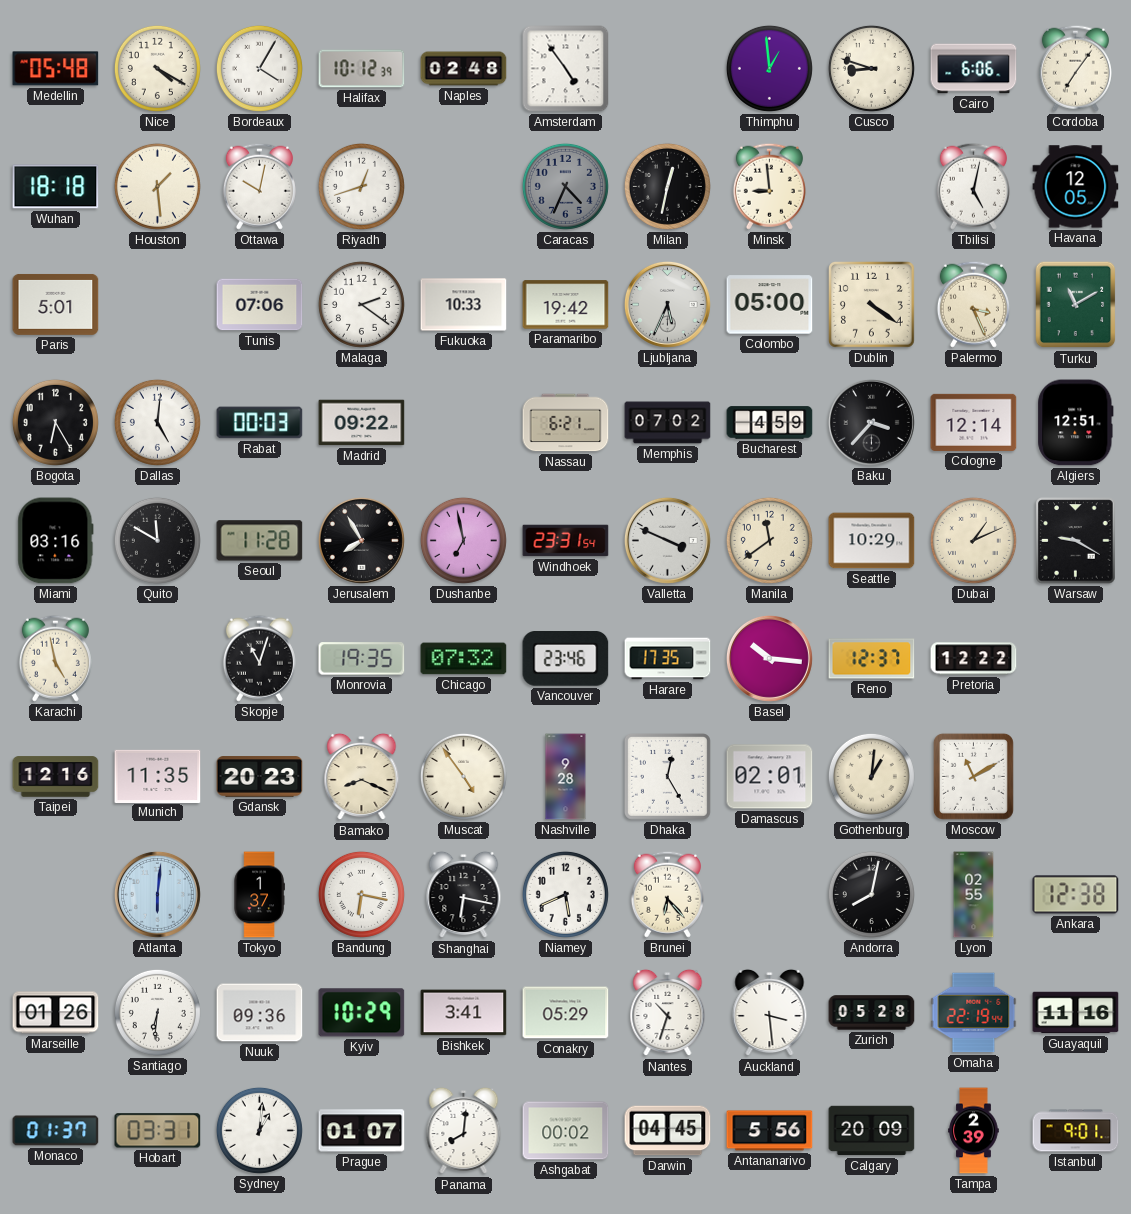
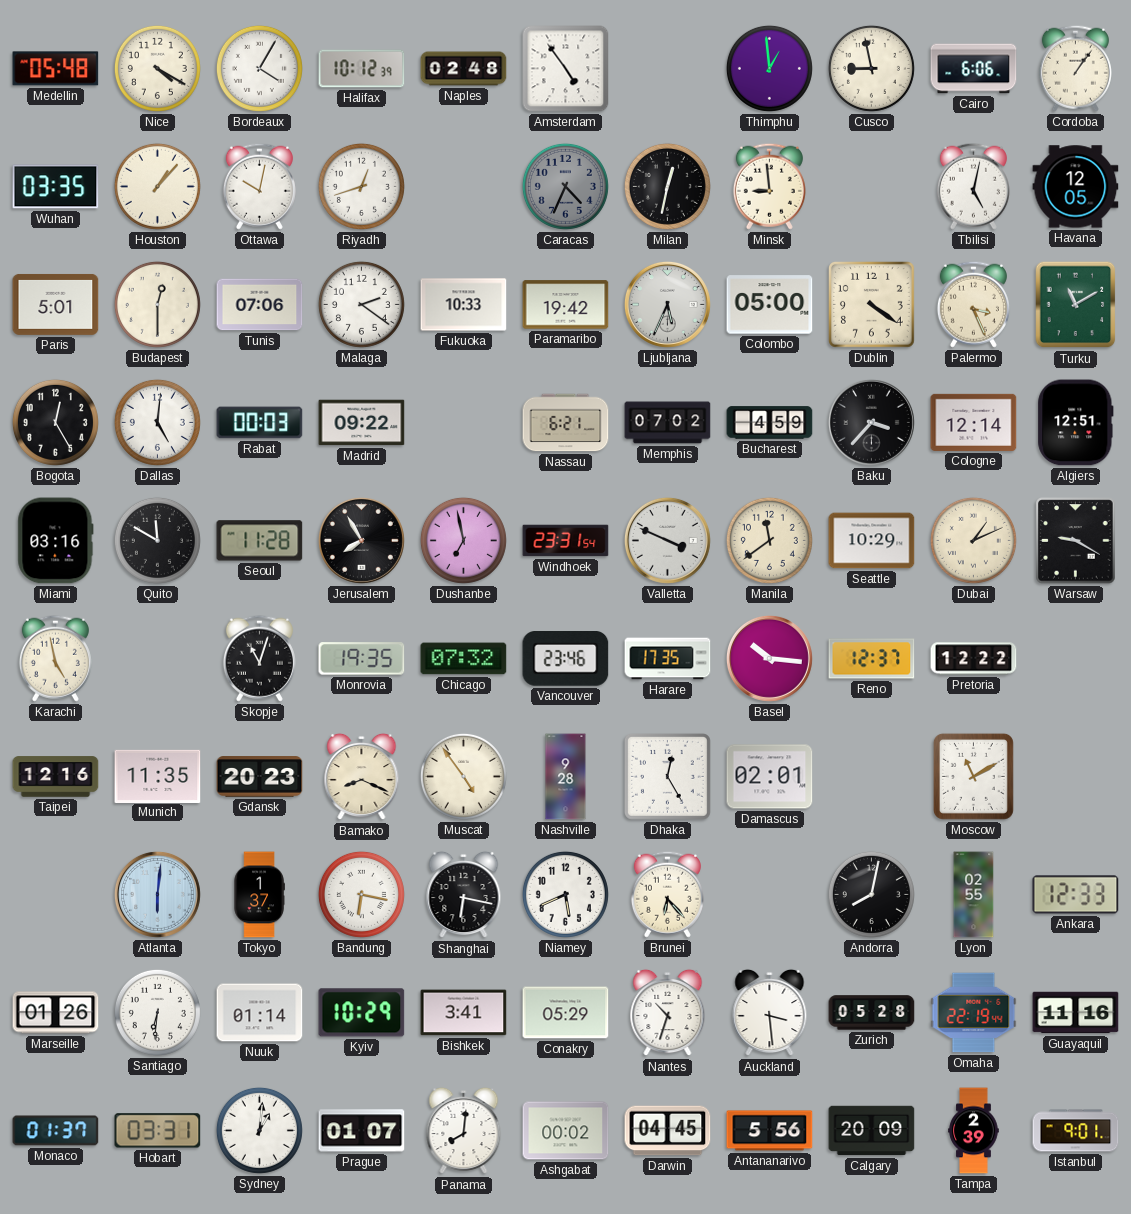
Cusco: 8:48 -> 8:58 (871, 68)
Cordoba: 7:06 -> 1:06 (1075, 68)
Wuhan: 18:18 -> 03:35 (56, 187)
Houston: 1:29 -> 1:07 (157, 186)
Budapest: none -> 12:30 (157, 304)
Bogota: 6:25 -> 12:25 (55, 422)
Gothenburg: 1:01 -> none (871, 776)
Ankara: 12:38 -> 12:33 (1076, 895)
Nuuk: 09:36 -> 01:14 (260, 1013)
